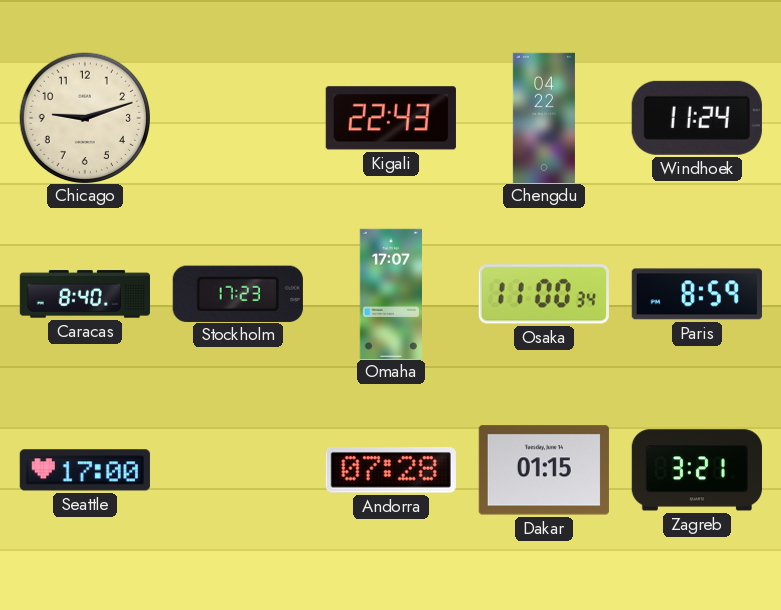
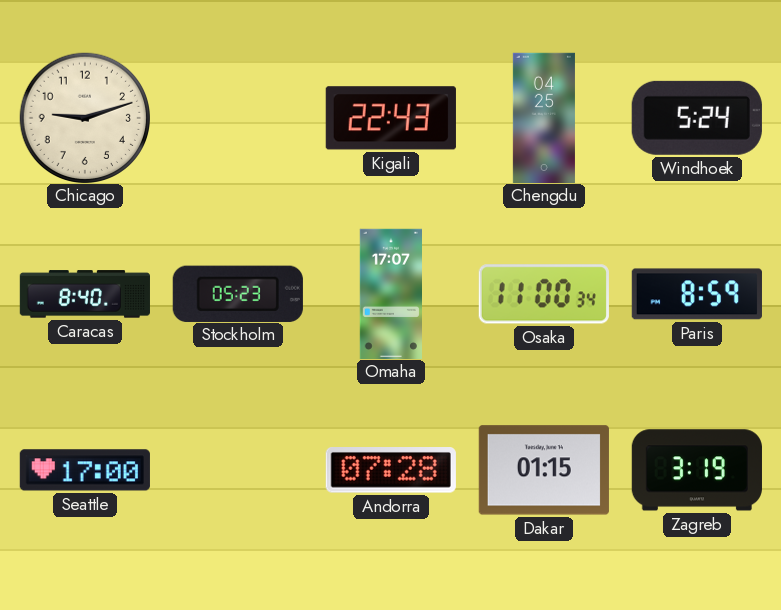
Chengdu: 04:22 -> 04:25 (544, 117)
Windhoek: 11:24 -> 5:24 (697, 118)
Stockholm: 17:23 -> 05:23 (238, 293)
Zagreb: 3:21 -> 3:19 (697, 470)
